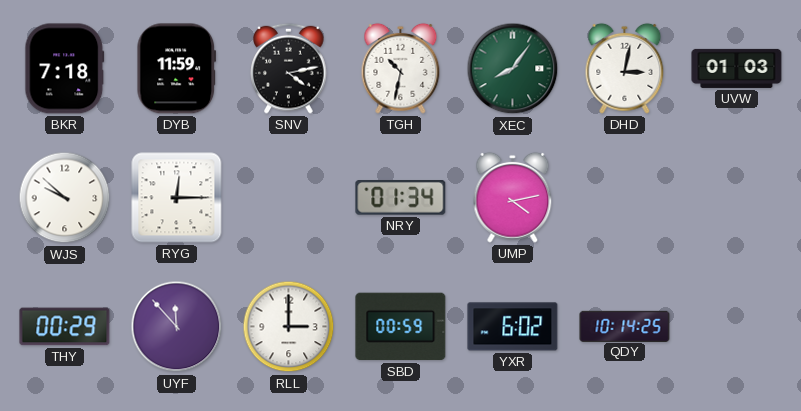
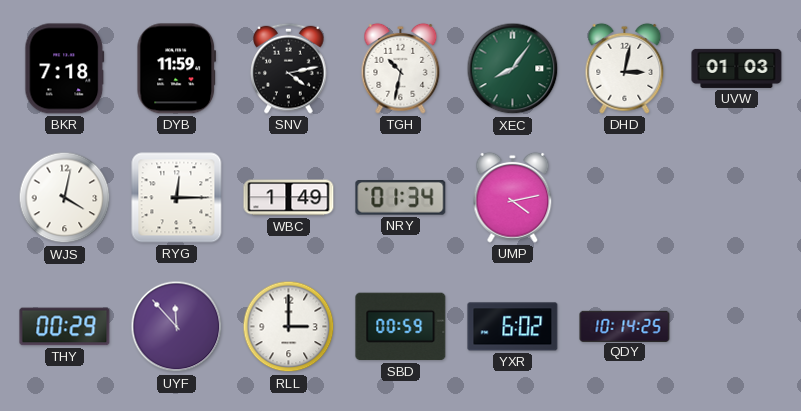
WJS: 9:52 -> 4:02 (65, 198)
WBC: none -> 1:49 (289, 198)
